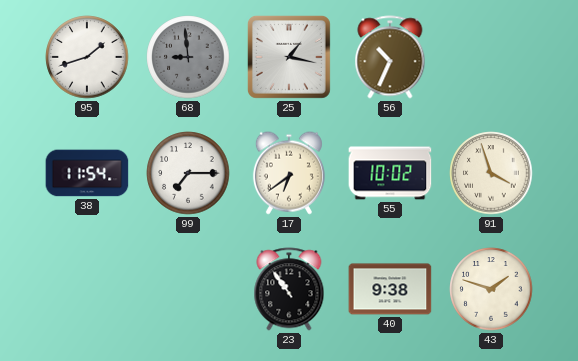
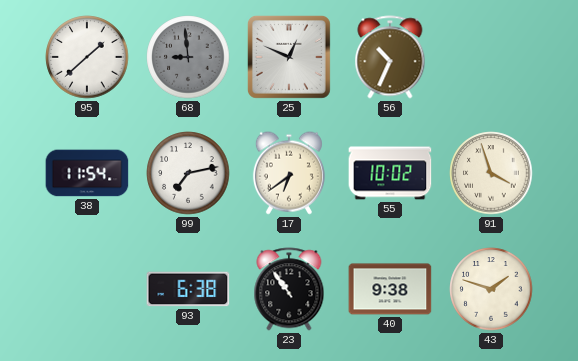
95: 1:42 -> 1:38 (87, 57)
25: 1:17 -> 12:49 (289, 57)
99: 7:15 -> 7:13 (188, 173)
93: none -> 6:38 (188, 289)
